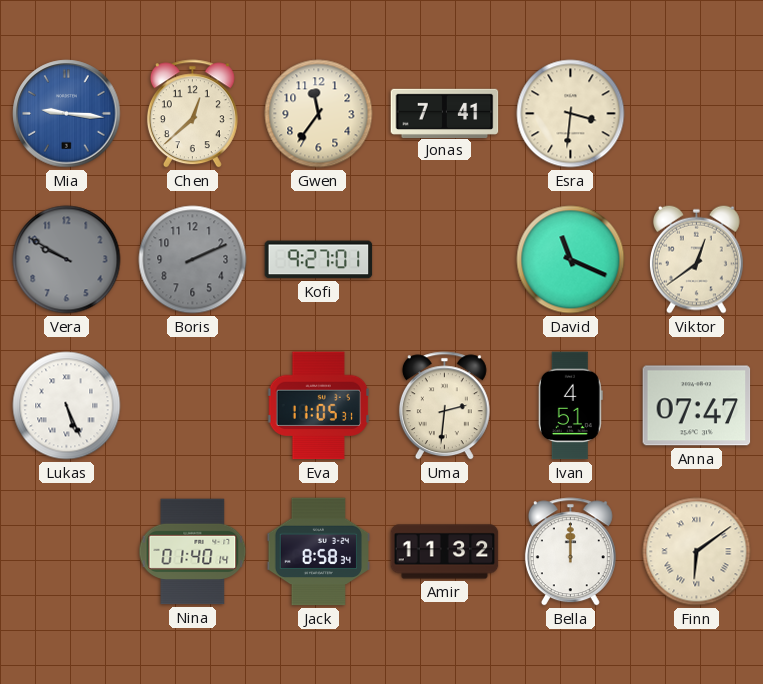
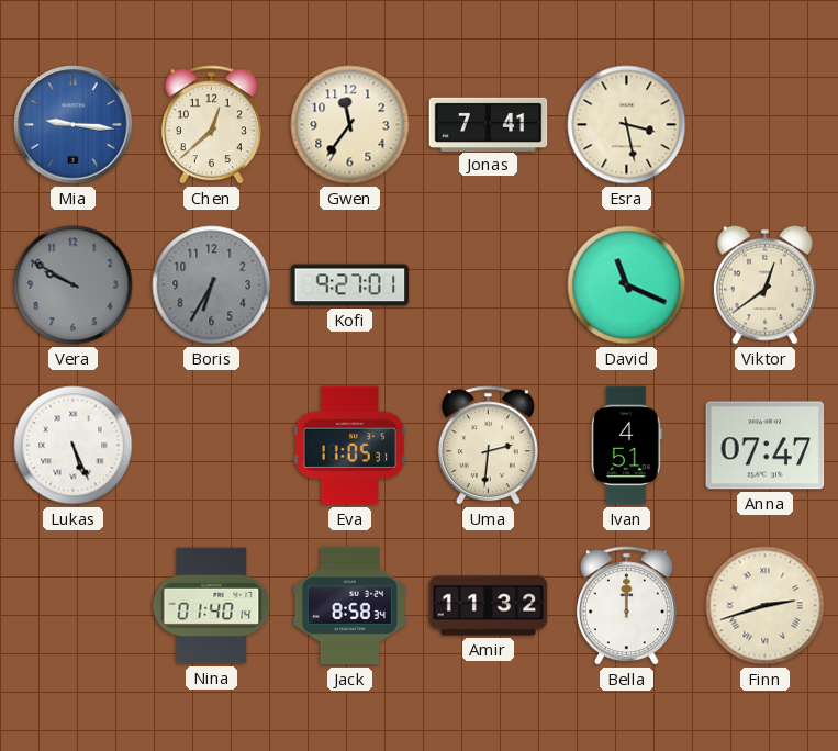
Esra: 3:31 -> 3:28 (627, 125)
Boris: 2:11 -> 6:35 (212, 285)
Finn: 6:09 -> 2:42 (766, 606)
